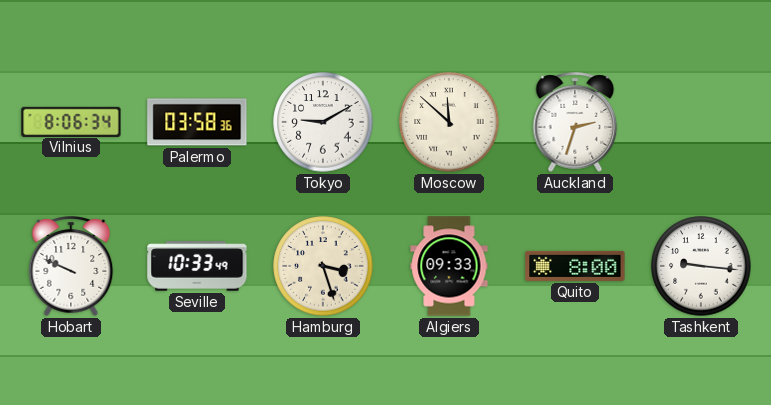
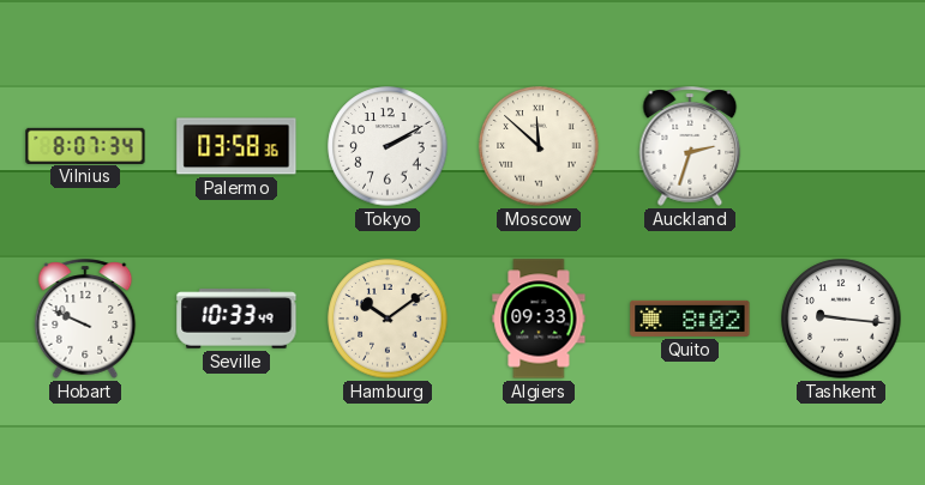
Vilnius: 8:06 -> 8:07 (85, 145)
Tokyo: 9:10 -> 2:10 (388, 146)
Hamburg: 3:27 -> 10:09 (388, 319)
Quito: 8:00 -> 8:02 (690, 319)
